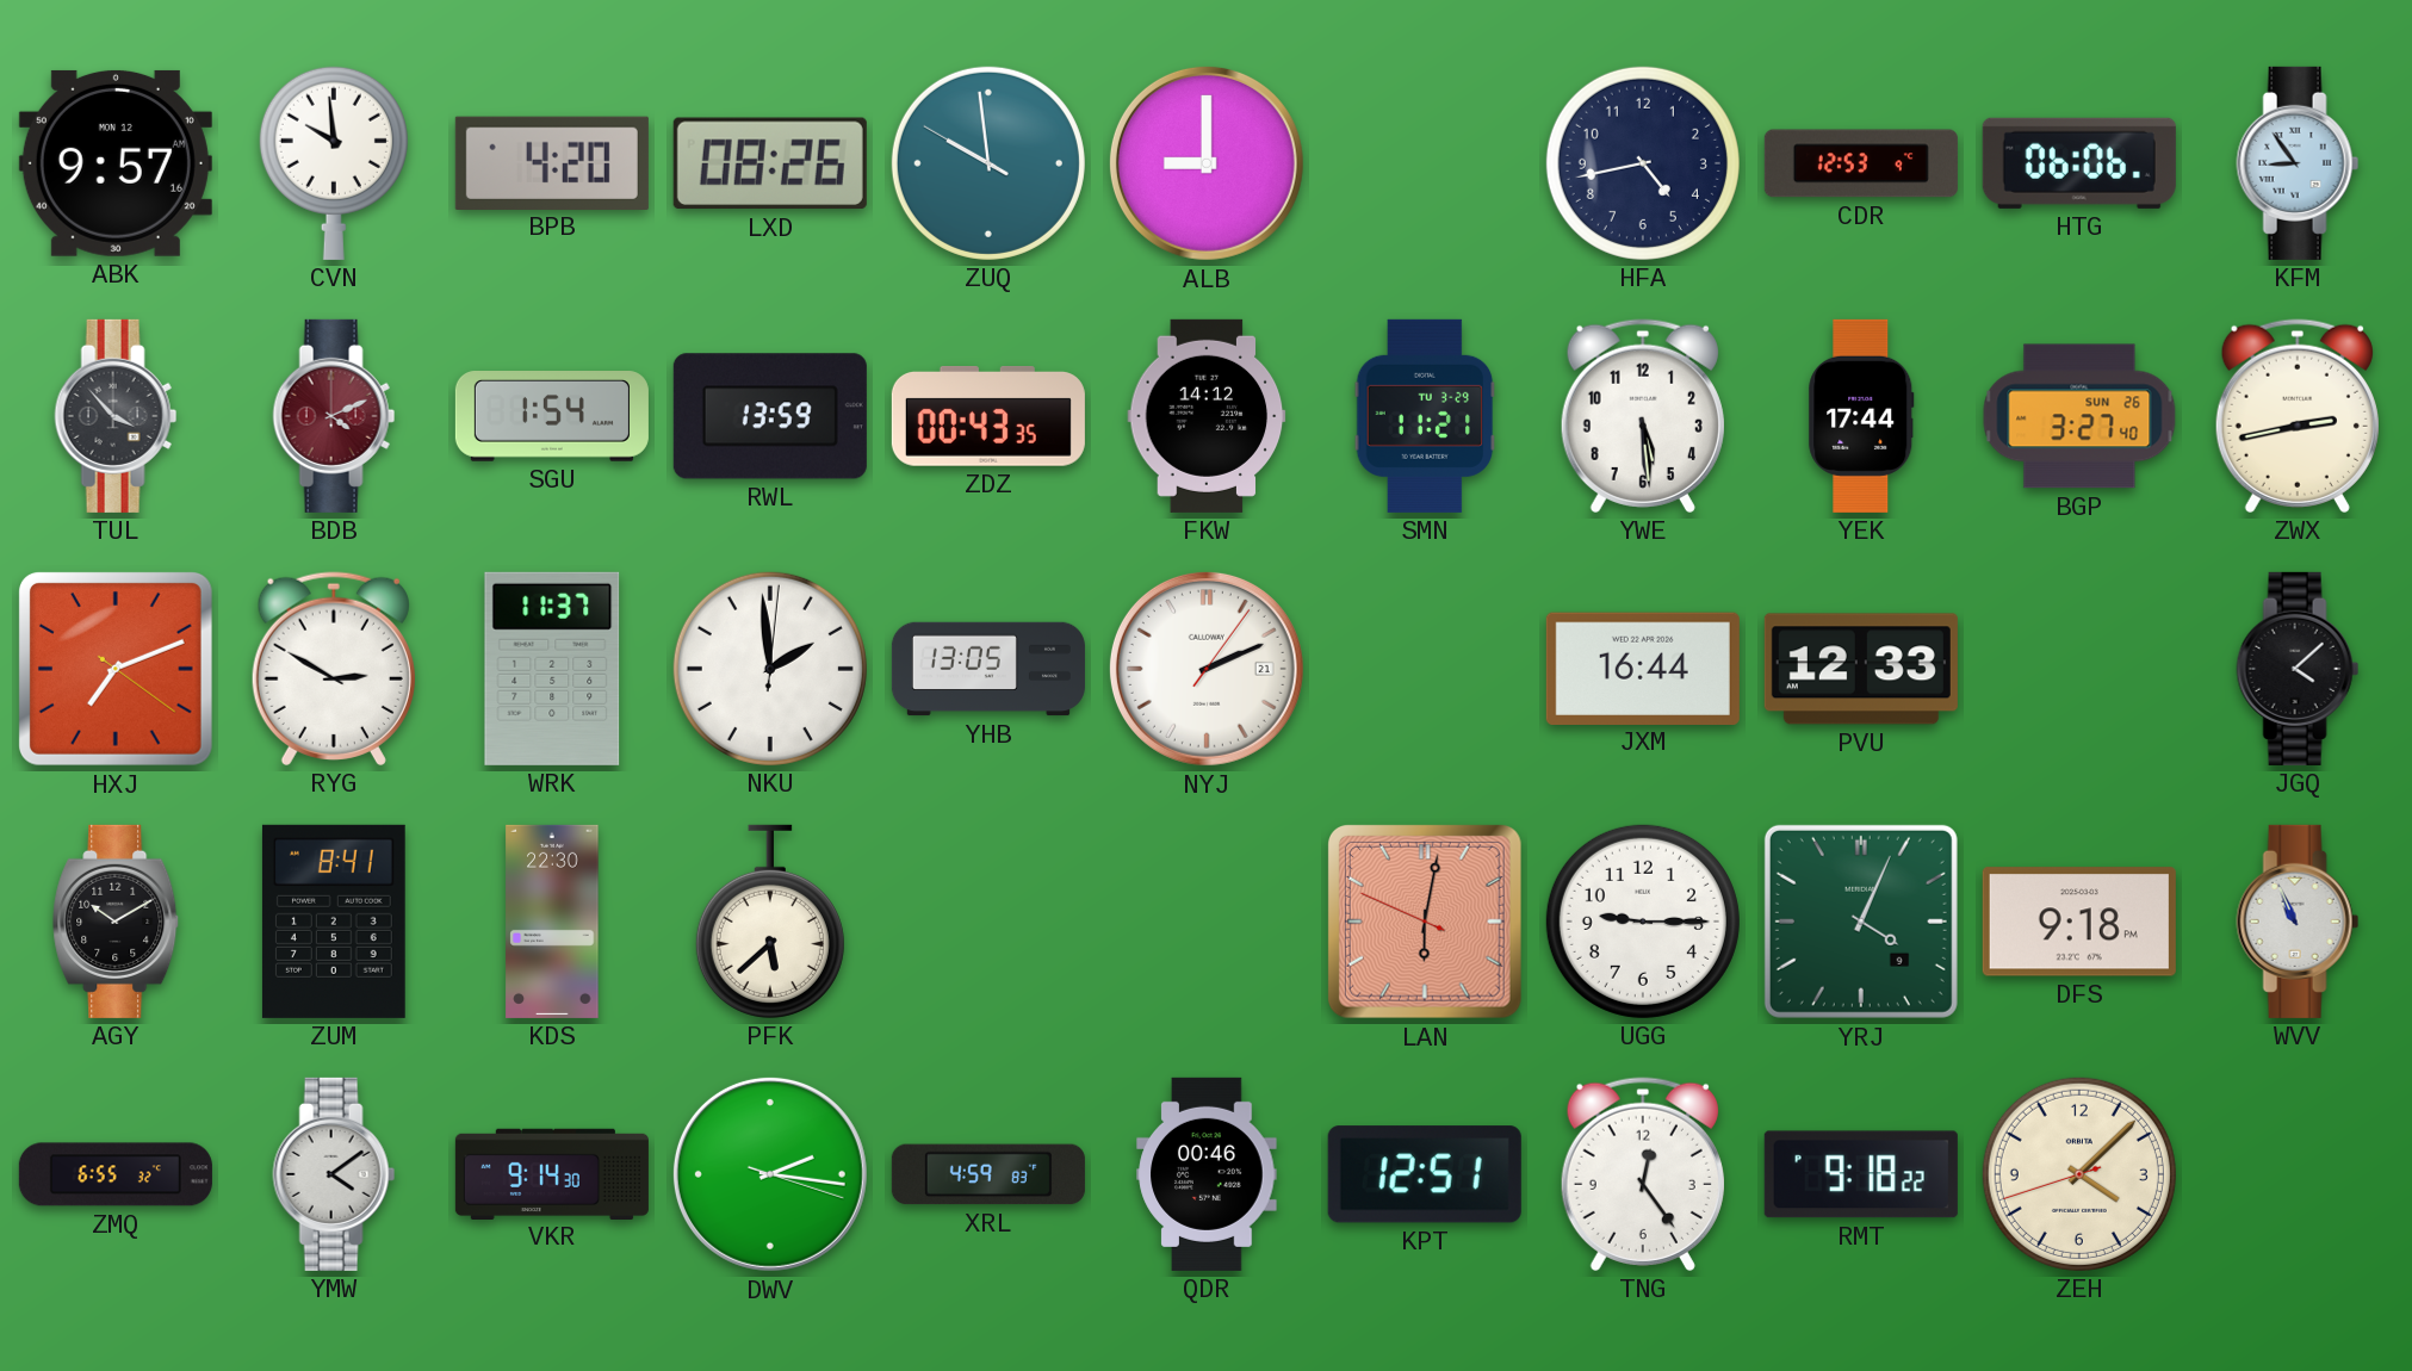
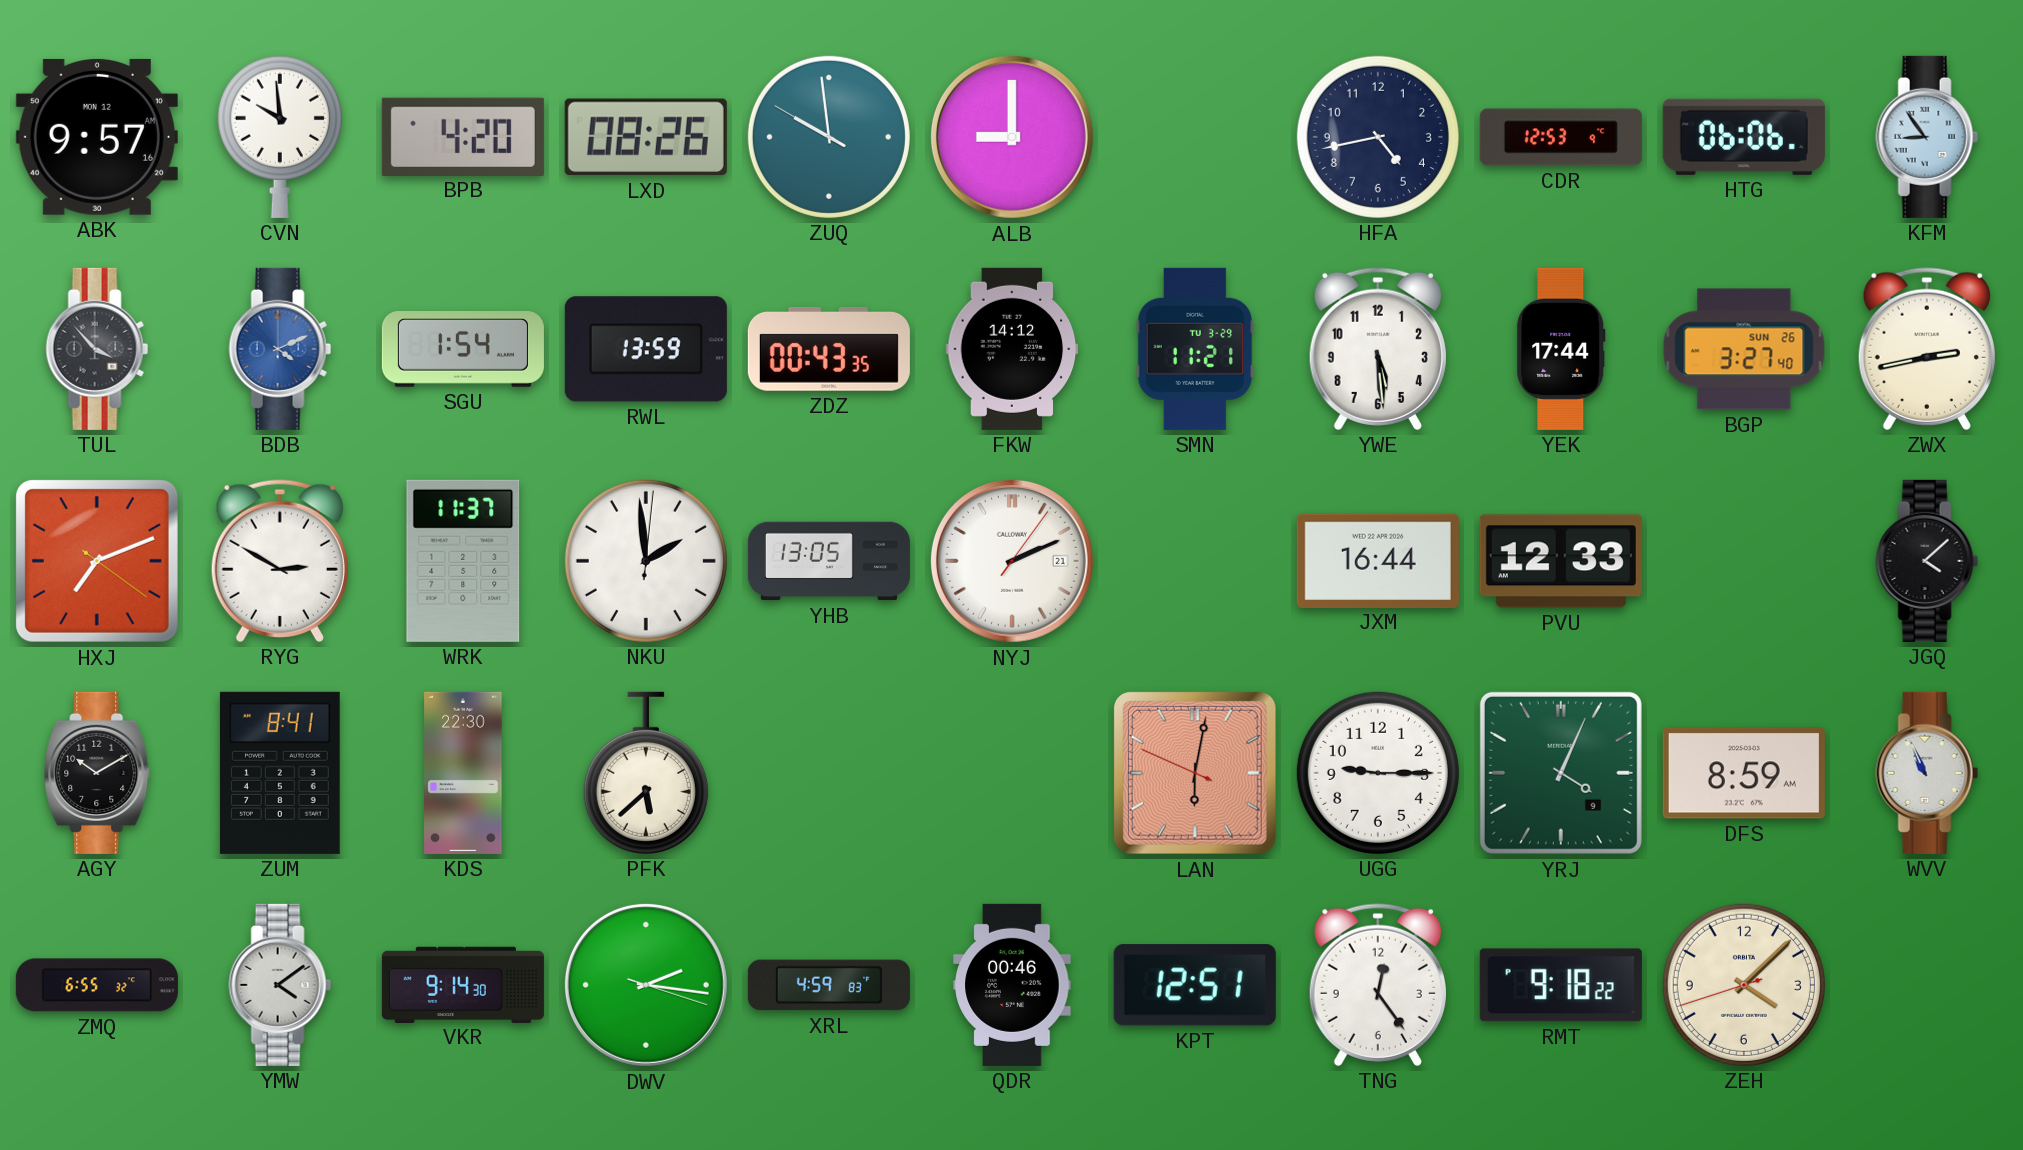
BDB dial: burgundy -> blue (280, 349)
DFS: 9:18 -> 8:59 (1744, 773)
